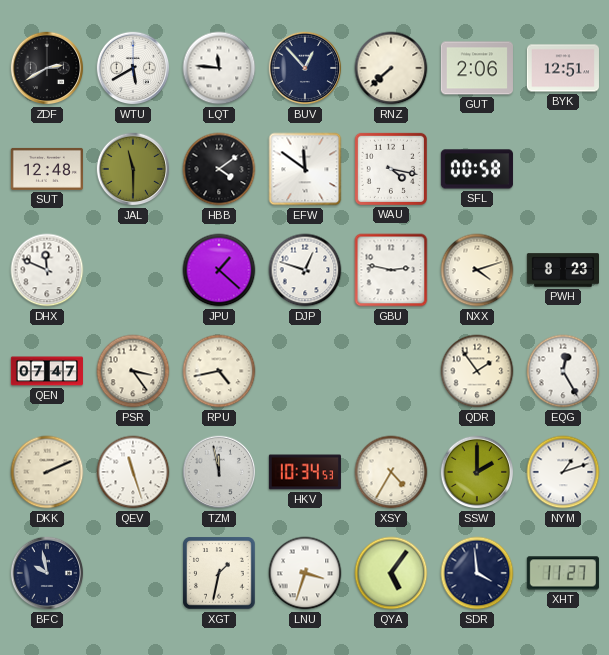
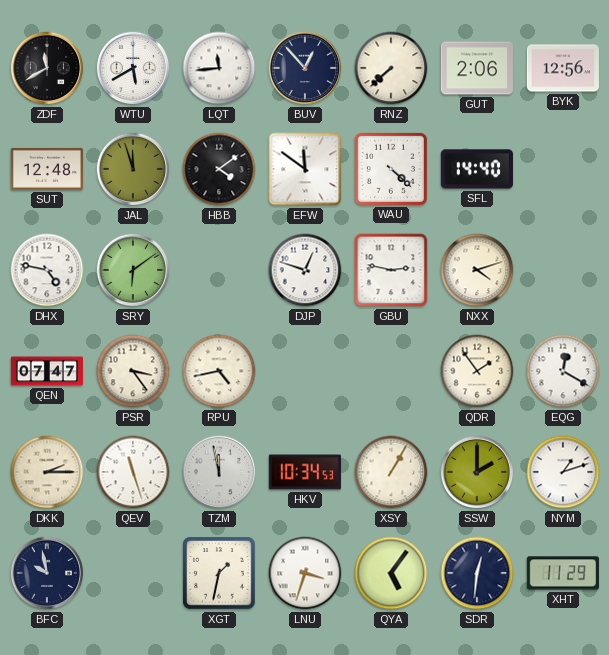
ZDF: 2:40 -> 11:40 (47, 68)
LQT: 11:46 -> 11:44 (219, 68)
BYK: 12:51 -> 12:56 (563, 68)
JAL: 11:30 -> 11:57 (133, 169)
WAU: 4:17 -> 4:22 (391, 169)
SFL: 00:58 -> 14:40 (477, 169)
DHX: 11:49 -> 4:47 (47, 270)
SRY: none -> 6:09 (133, 270)
JPU: 1:22 -> none (219, 270)
PWH: 8:23 -> none (562, 270)
EQG: 12:25 -> 12:20 (563, 371)
DKK: 2:11 -> 2:15 (47, 472)
XSY: 4:35 -> 1:05 (391, 472)
SDR: 3:59 -> 12:31 (477, 573)
XHT: 11:27 -> 11:29 (563, 573)
